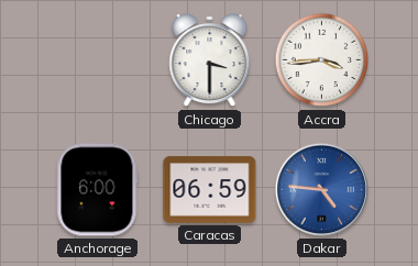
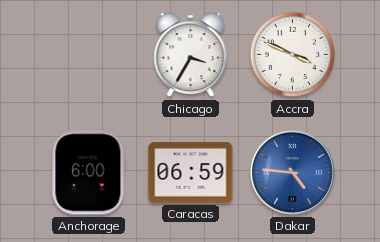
Chicago: 3:30 -> 3:35 (191, 55)
Accra: 3:44 -> 3:49 (293, 55)
